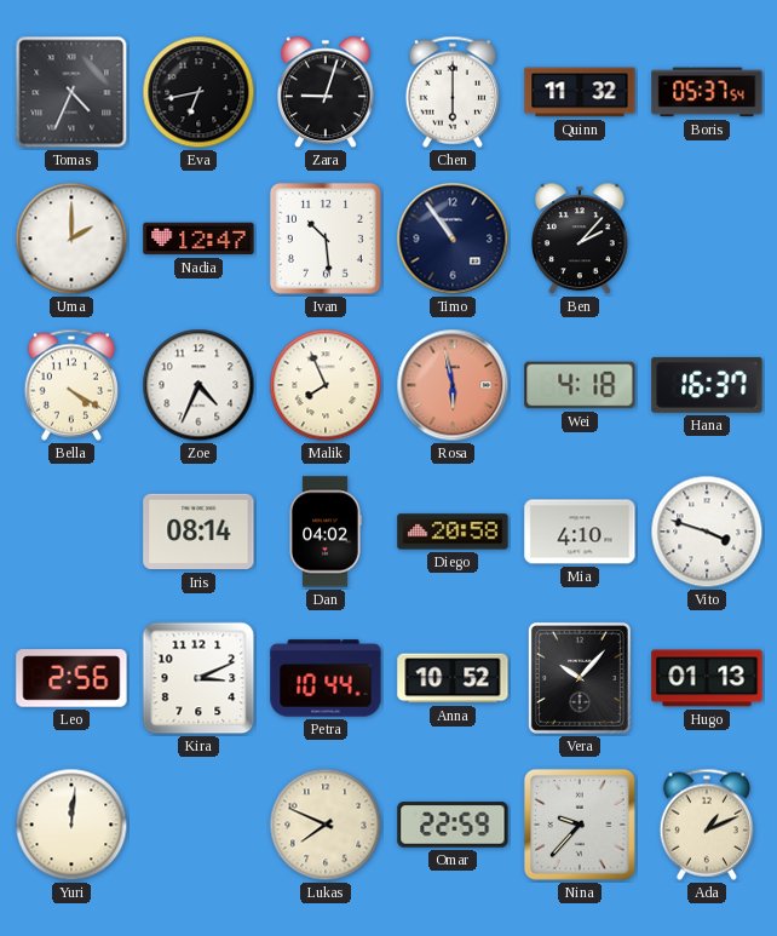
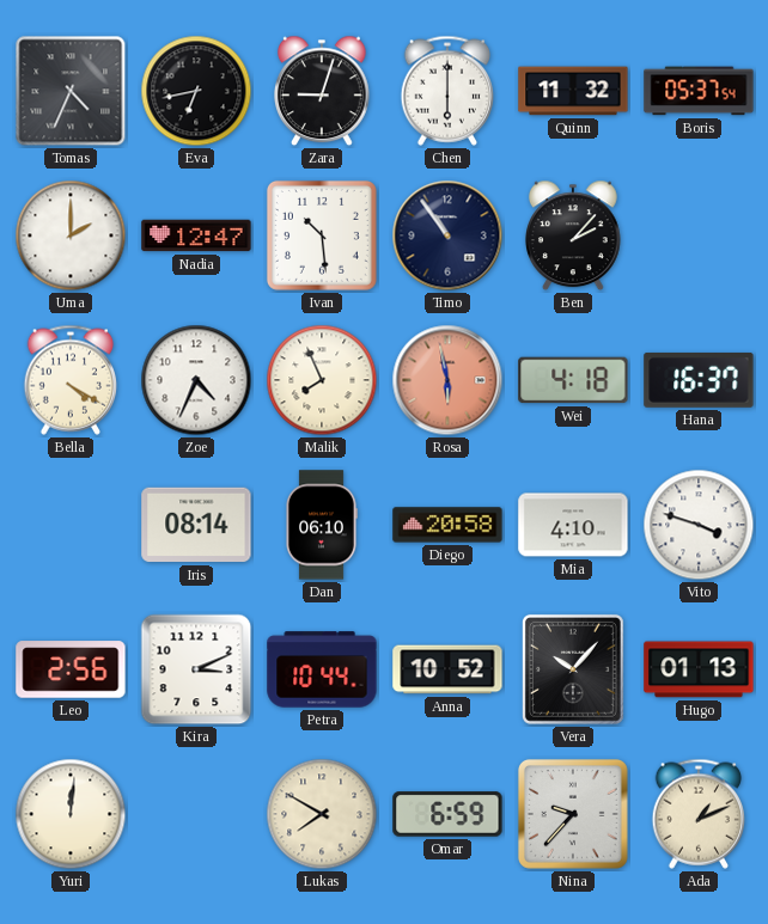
Dan: 04:02 -> 06:10 (322, 525)
Lukas: 7:49 -> 7:50 (322, 814)
Omar: 22:59 -> 6:59 (447, 814)
